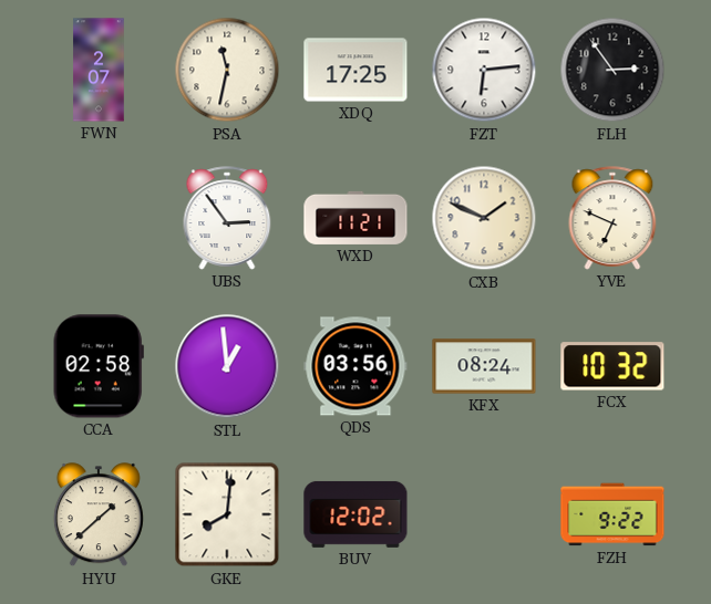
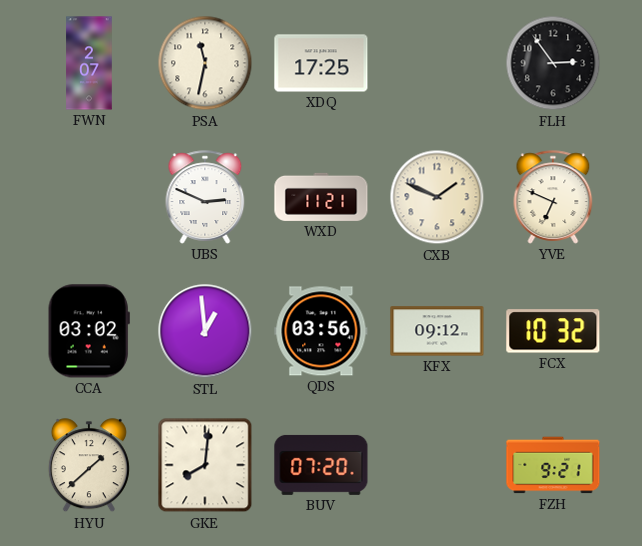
FZT: 6:14 -> none (484, 70)
UBS: 2:54 -> 2:49 (205, 197)
CCA: 02:58 -> 03:02 (89, 331)
KFX: 08:24 -> 09:12 (437, 331)
BUV: 12:02 -> 07:20 (321, 465)
FZH: 9:22 -> 9:21 (553, 465)
